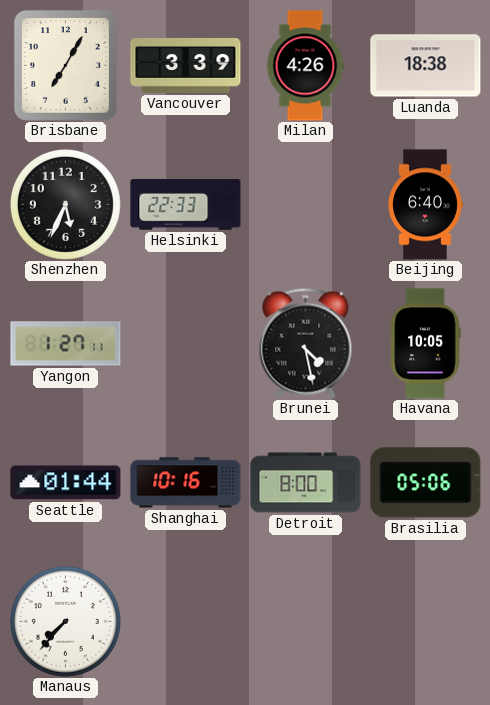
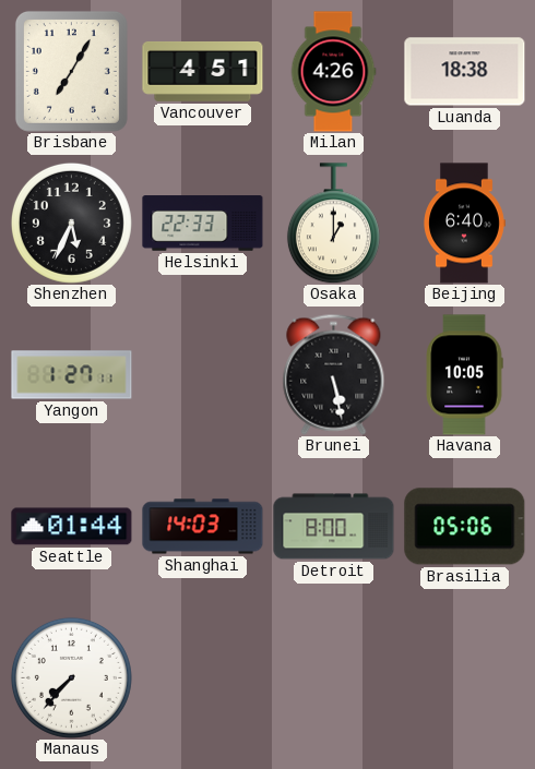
Vancouver: 3:39 -> 4:51 (203, 72)
Osaka: none -> 1:00 (333, 224)
Brunei: 4:28 -> 5:28 (334, 374)
Shanghai: 10:16 -> 14:03 (203, 527)
